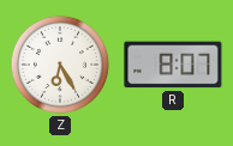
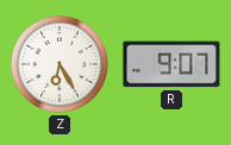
R: 8:07 -> 9:07 (171, 64)
